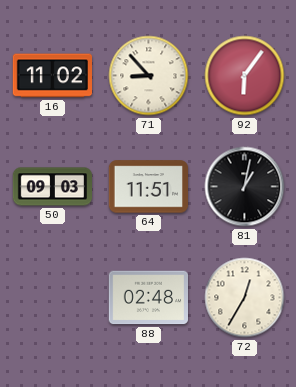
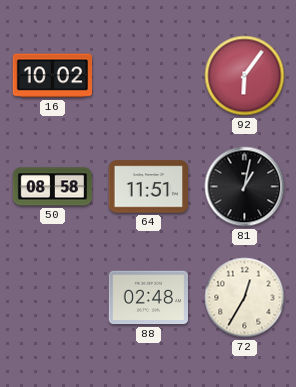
16: 11:02 -> 10:02 (52, 76)
71: 8:53 -> none (149, 76)
50: 09:03 -> 08:58 (52, 187)
